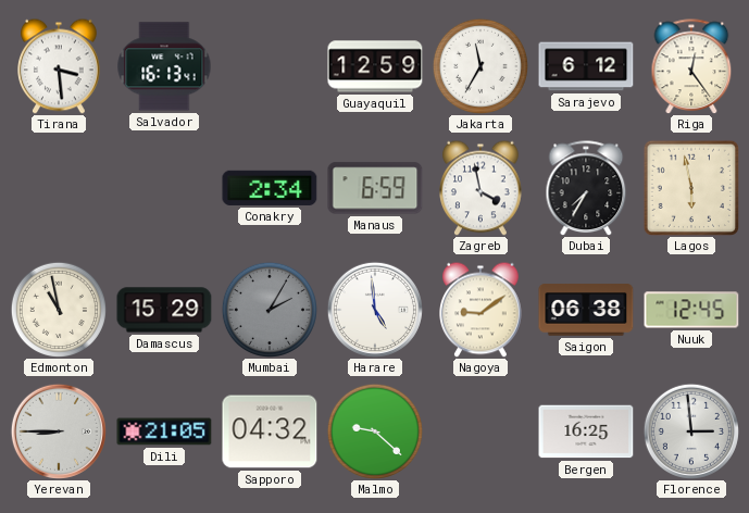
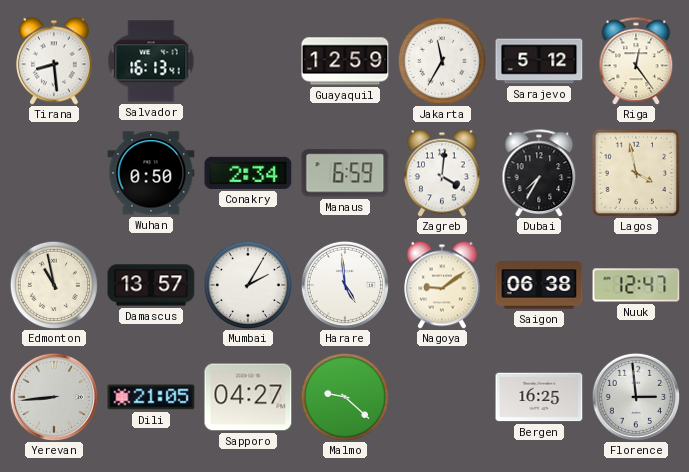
Tirana: 3:29 -> 8:29 (54, 61)
Sarajevo: 6:12 -> 5:12 (539, 61)
Wuhan: none -> 0:50 (151, 173)
Zagreb: 3:58 -> 4:01 (442, 173)
Lagos: 5:58 -> 3:58 (635, 172)
Damascus: 15:29 -> 13:57 (151, 285)
Mumbai dial: grey -> white (247, 284)
Nuuk: 12:45 -> 12:47 (636, 285)
Yerevan: 8:45 -> 8:44 (54, 397)
Sapporo: 04:32 -> 04:27 (248, 397)
